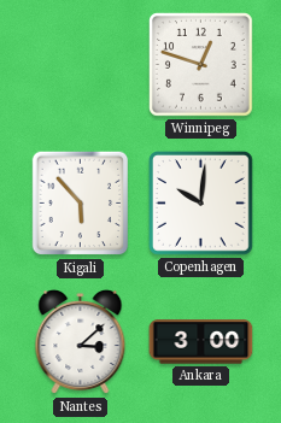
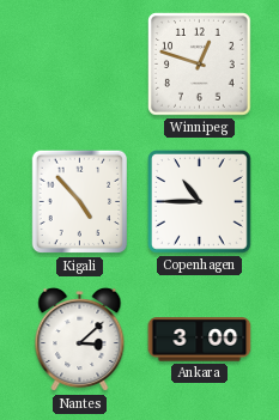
Kigali: 5:53 -> 4:53 (80, 202)
Copenhagen: 10:01 -> 10:45 (200, 202)
